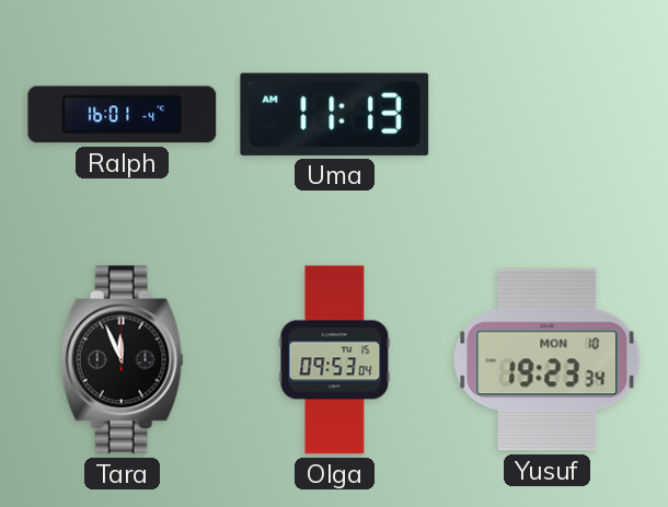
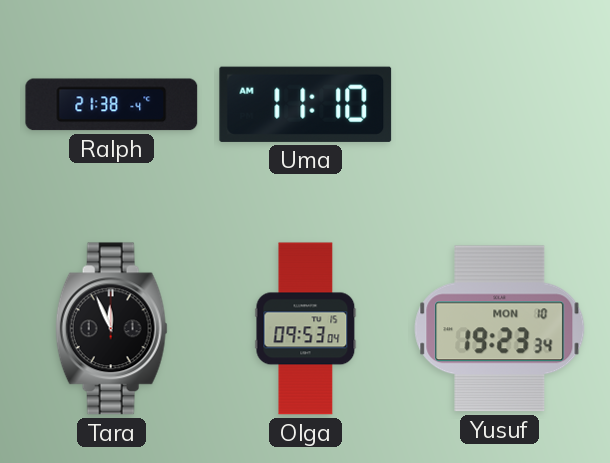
Ralph: 16:01 -> 21:38 (112, 105)
Uma: 11:13 -> 11:10 (306, 104)
